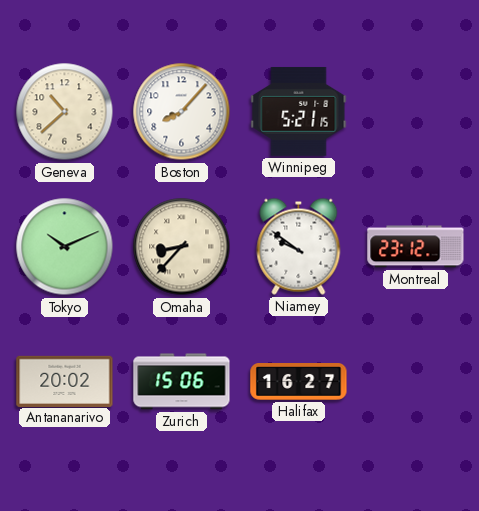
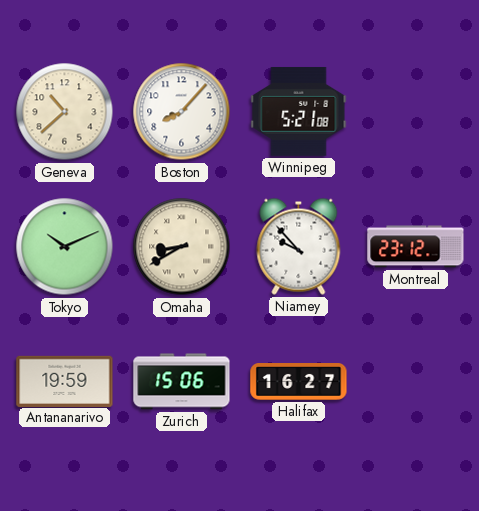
Winnipeg: 5:21:15 -> 5:21:08 (299, 112)
Omaha: 8:37 -> 8:40 (182, 247)
Niamey: 9:51 -> 9:53 (299, 246)
Antananarivo: 20:02 -> 19:59 (65, 381)
